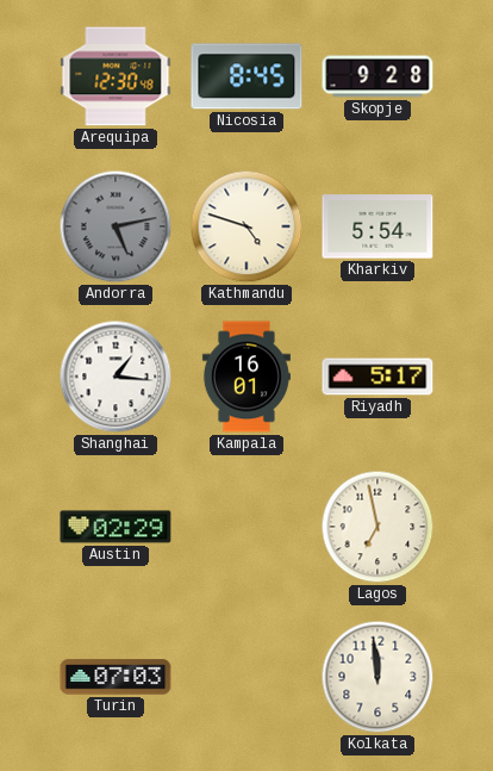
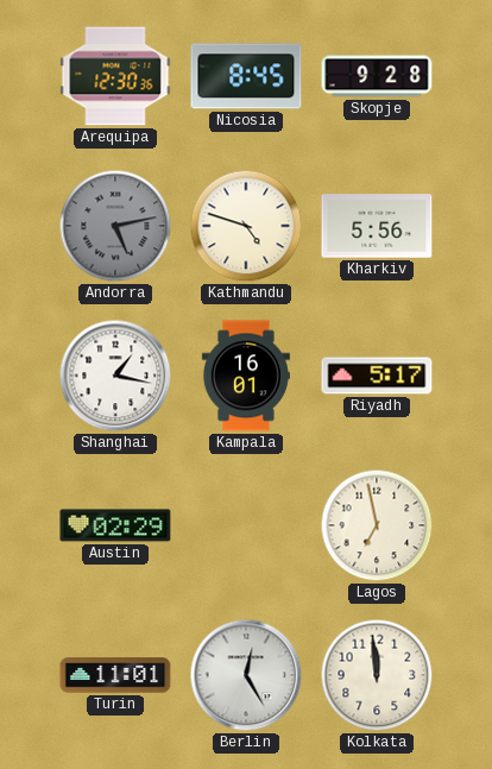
Arequipa: 12:30:48 -> 12:30:36 (115, 76)
Kharkiv: 5:54 -> 5:56 (377, 226)
Shanghai: 1:16 -> 1:17 (115, 376)
Turin: 07:03 -> 11:01 (115, 675)
Berlin: none -> 12:25 (246, 675)
